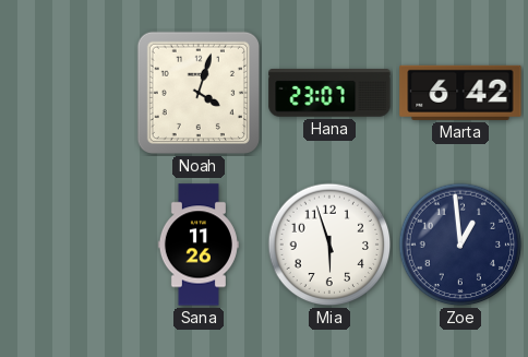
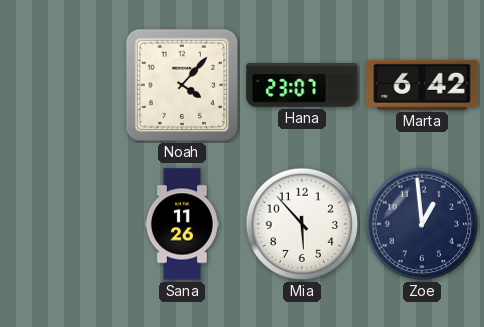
Noah: 4:03 -> 4:07 (182, 85)
Mia: 5:57 -> 5:53 (302, 224)
